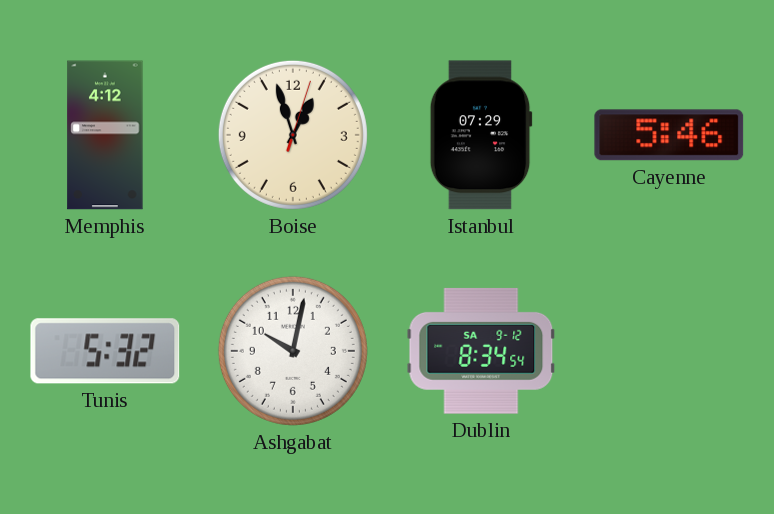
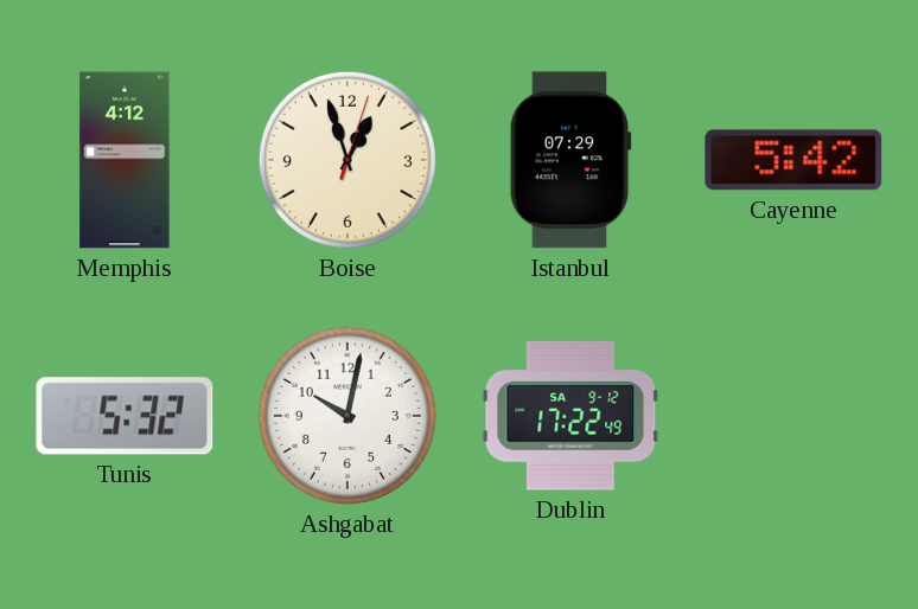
Cayenne: 5:46 -> 5:42 (793, 160)
Dublin: 8:34 -> 17:22 (570, 416)
